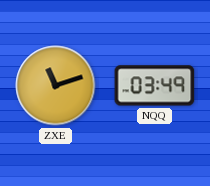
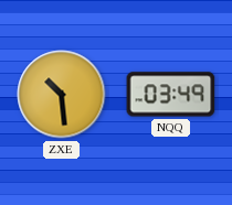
ZXE: 11:12 -> 10:29 (62, 95)
